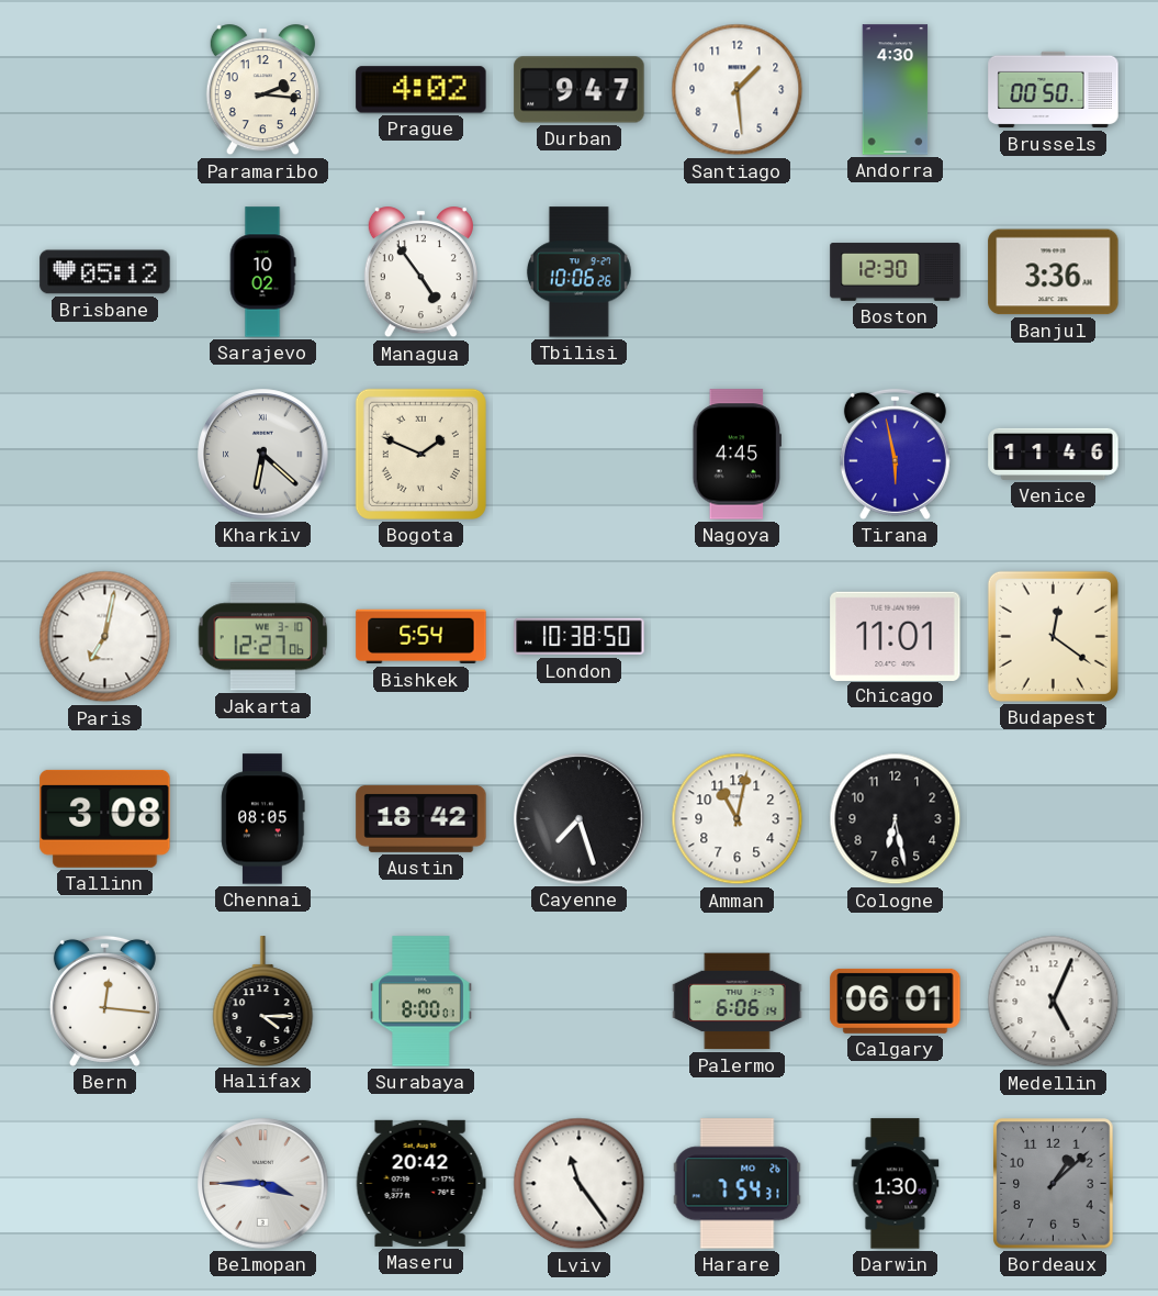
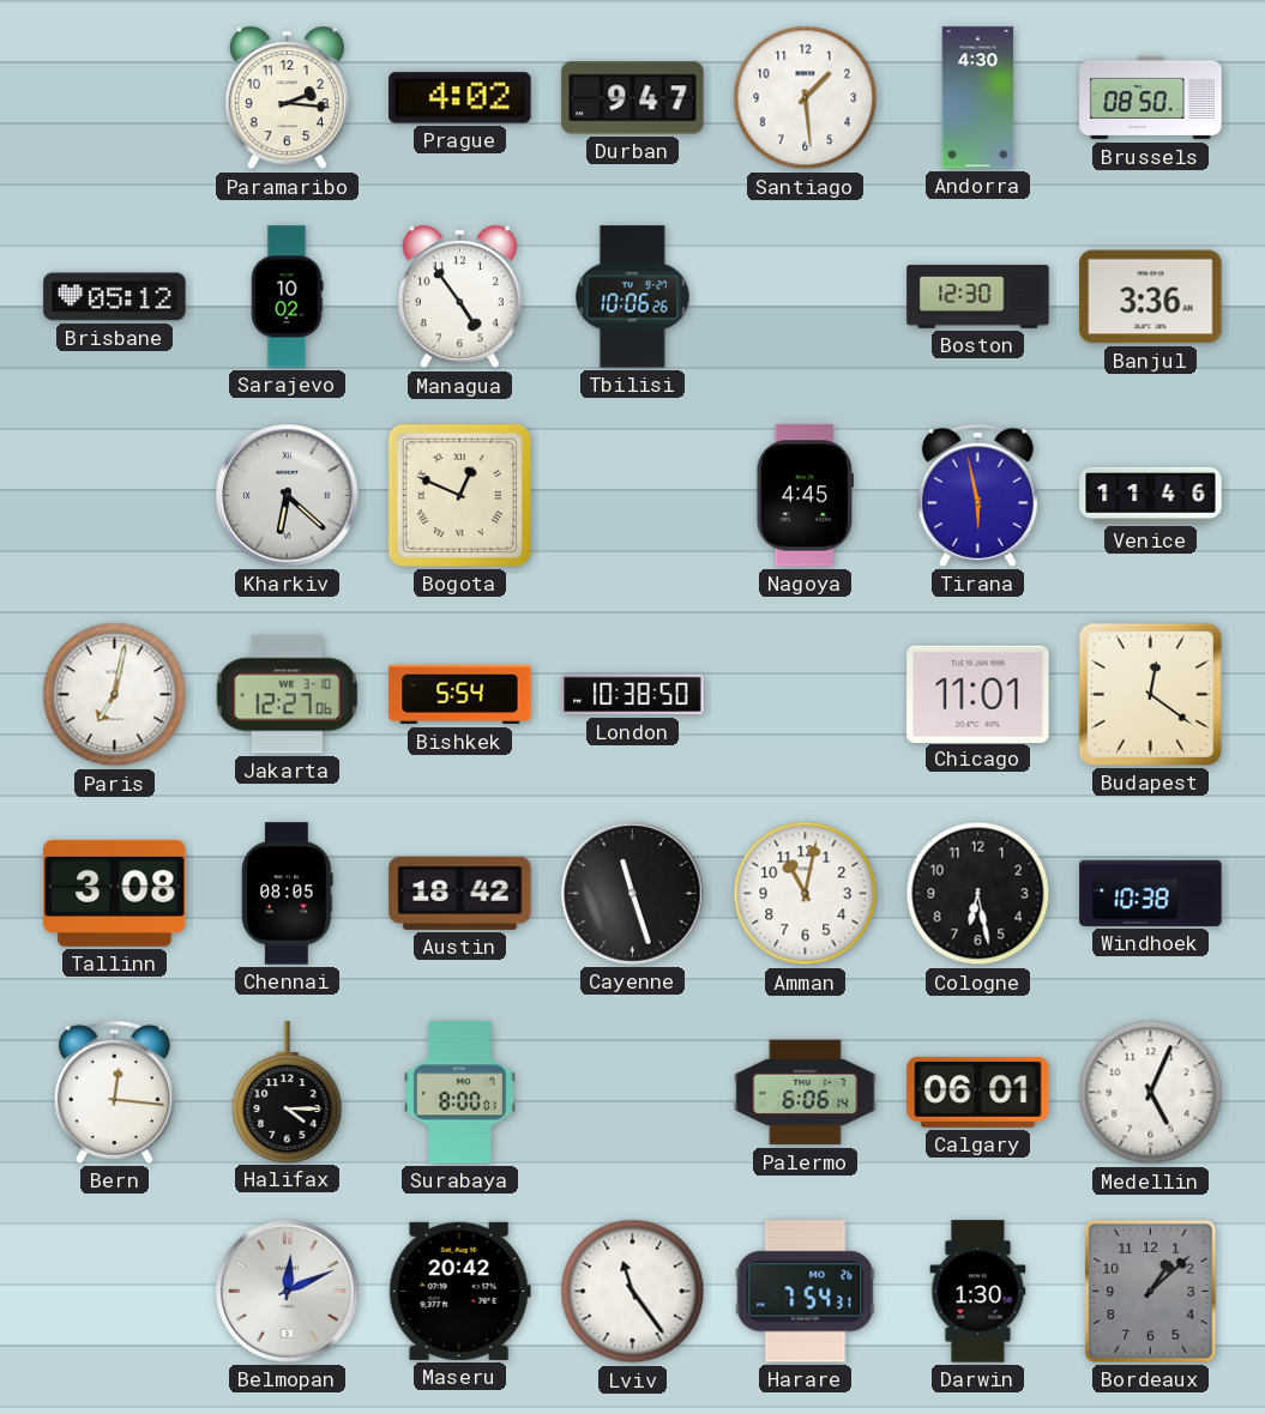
Brussels: 00:50 -> 08:50 (1151, 98)
Bogota: 1:49 -> 12:49 (459, 495)
Cayenne: 7:27 -> 11:27 (633, 894)
Windhoek: none -> 10:38 (1151, 893)
Belmopan: 3:45 -> 12:11 (288, 1292)
